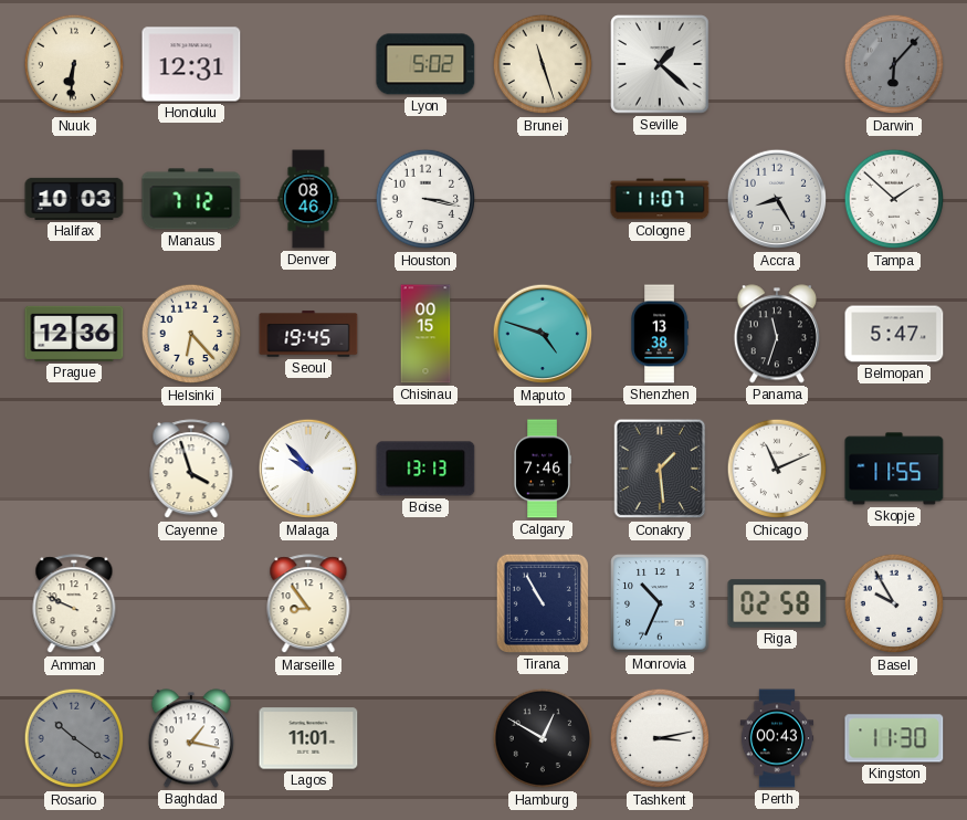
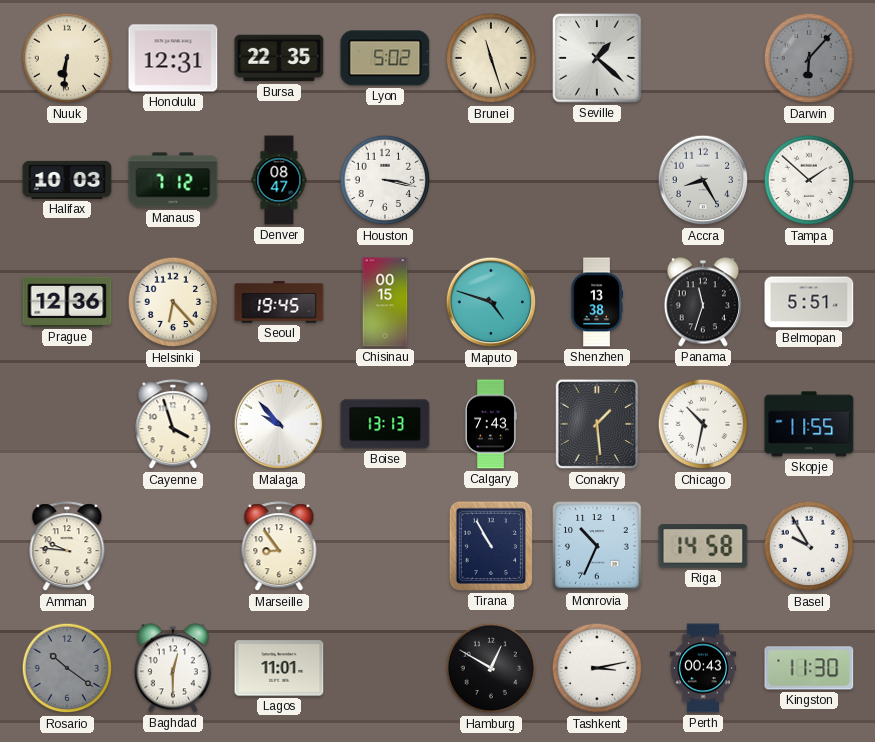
Bursa: none -> 22:35 (279, 58)
Denver: 08:46 -> 08:47 (279, 180)
Cologne: 11:07 -> none (660, 199)
Belmopan: 5:47 -> 5:51 (809, 302)
Calgary: 7:46 -> 7:43 (491, 424)
Chicago: 11:11 -> 10:32 (703, 424)
Amman: 9:49 -> 9:46 (67, 547)
Riga: 02:58 -> 14:58 (703, 546)
Baghdad: 1:17 -> 12:30 (173, 668)
